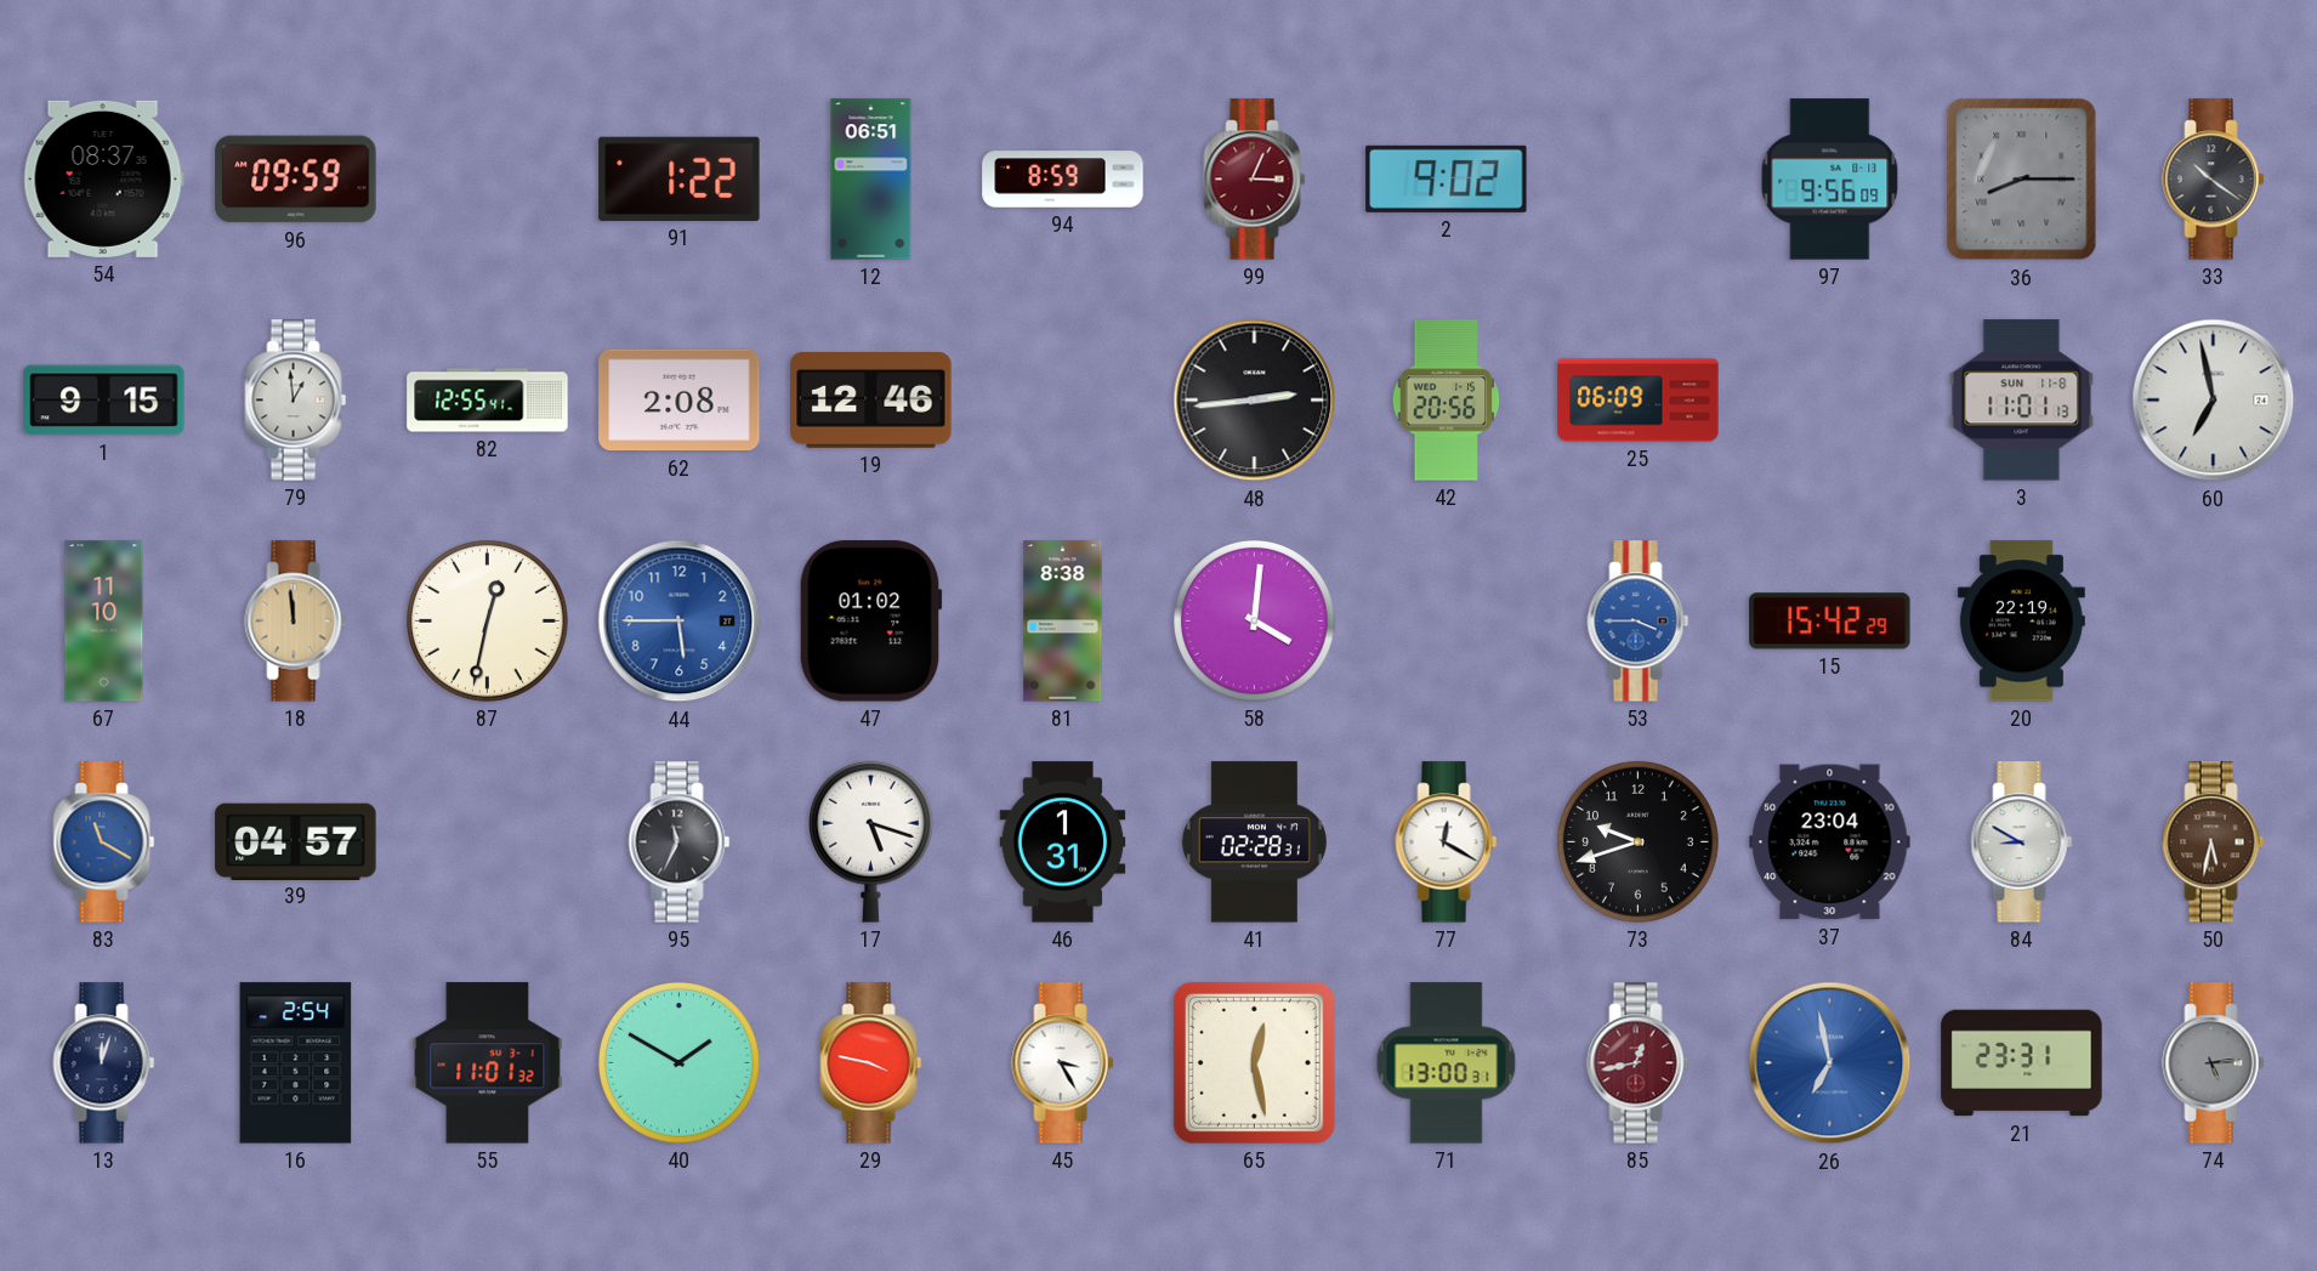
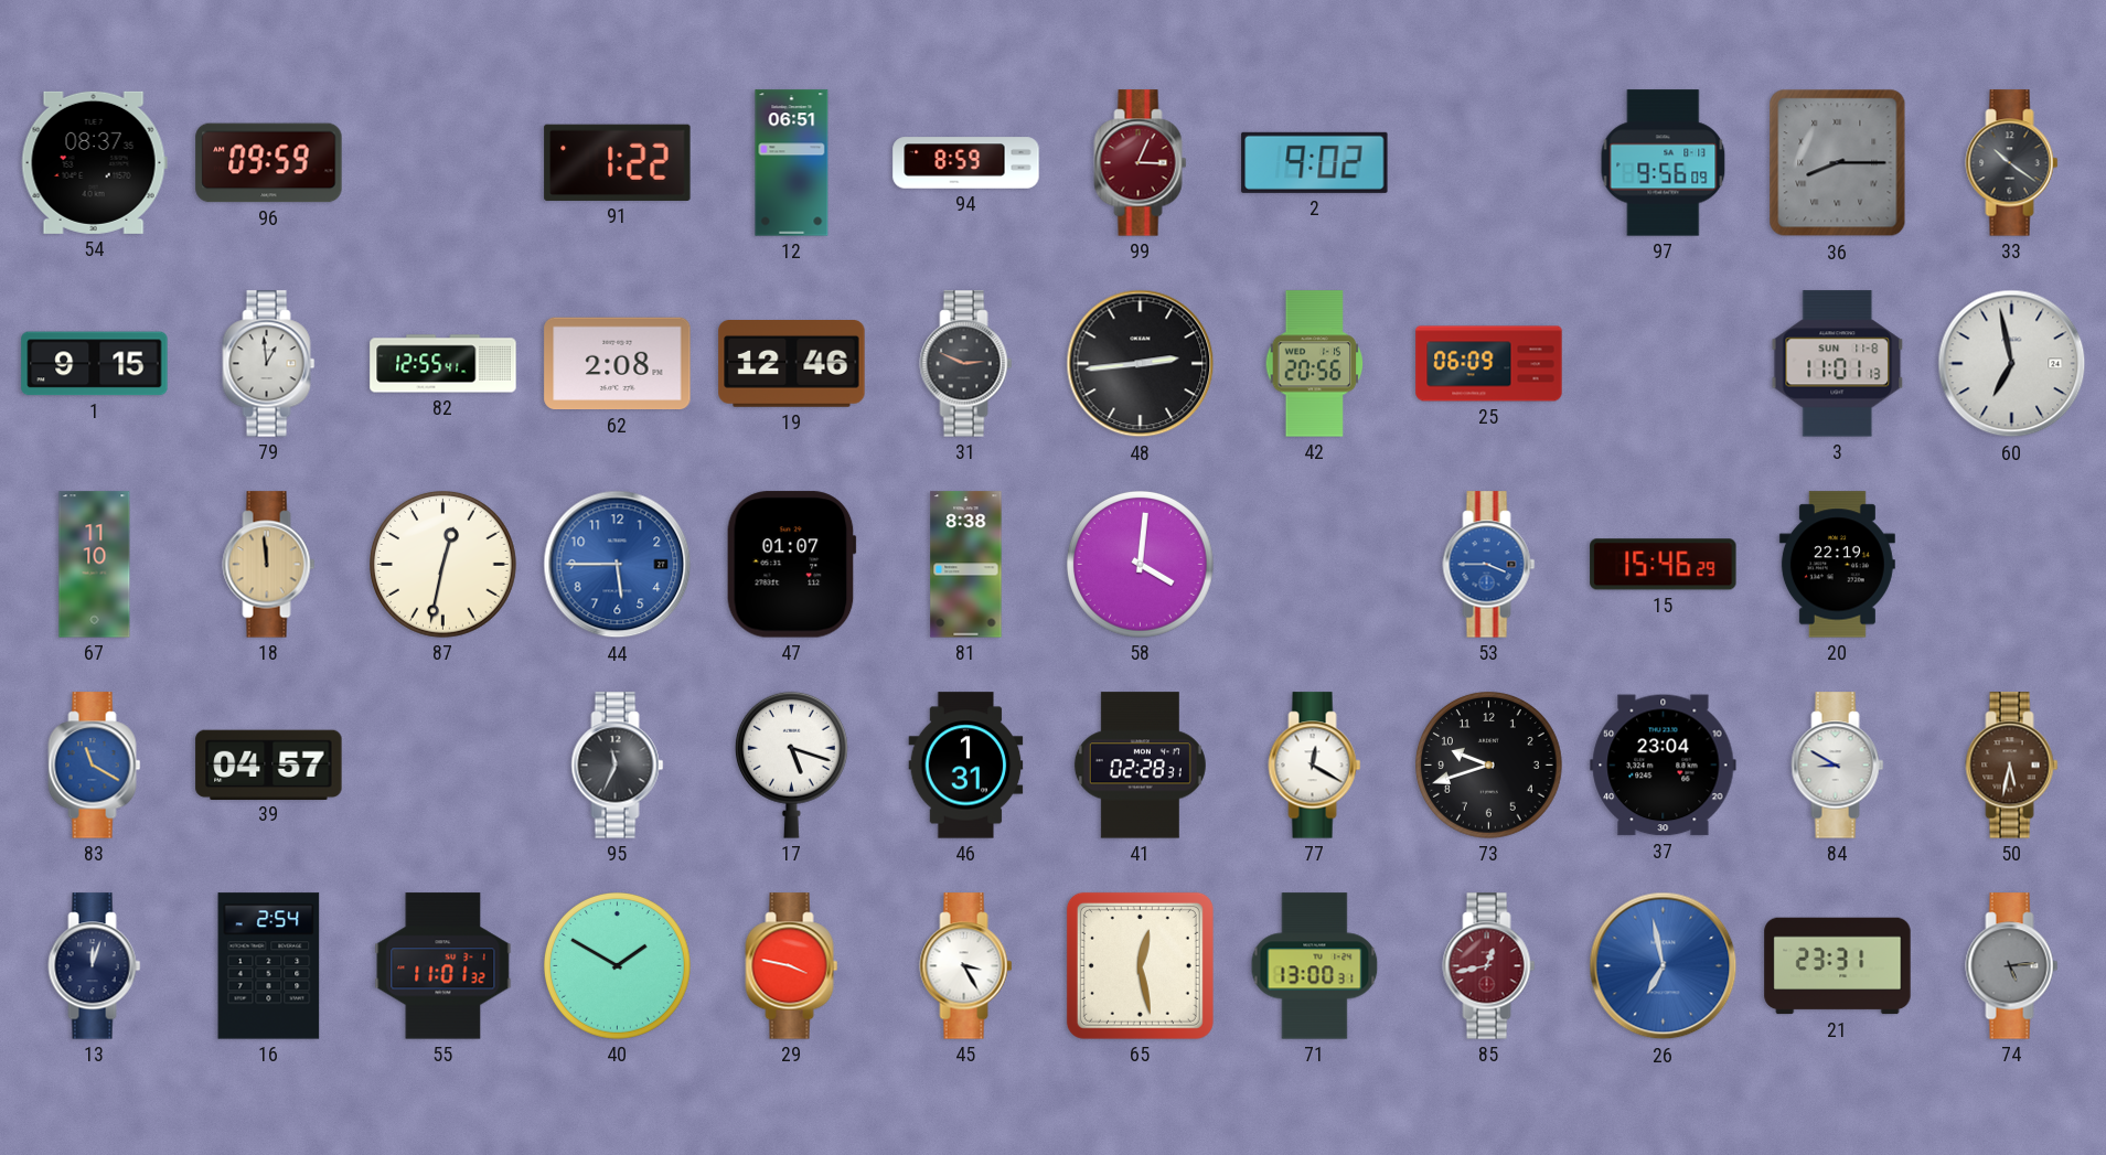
31: none -> 2:49 (966, 364)
47: 01:02 -> 01:07 (791, 565)
15: 15:42 -> 15:46 (1664, 565)
